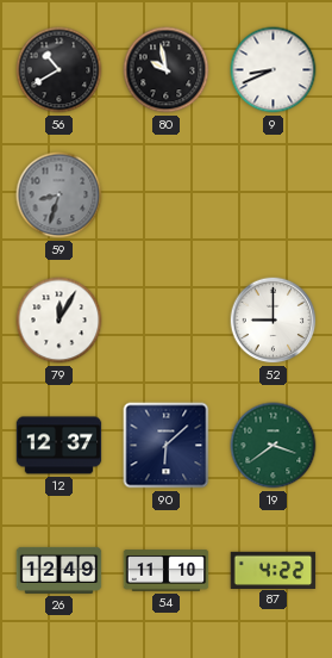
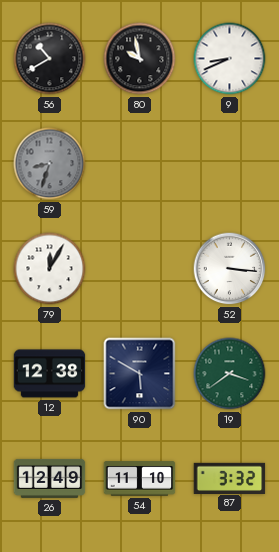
52: 9:00 -> 3:16 (230, 269)
12: 12:37 -> 12:38 (50, 374)
90: 6:08 -> 5:50 (140, 374)
87: 4:22 -> 3:32 (230, 478)
